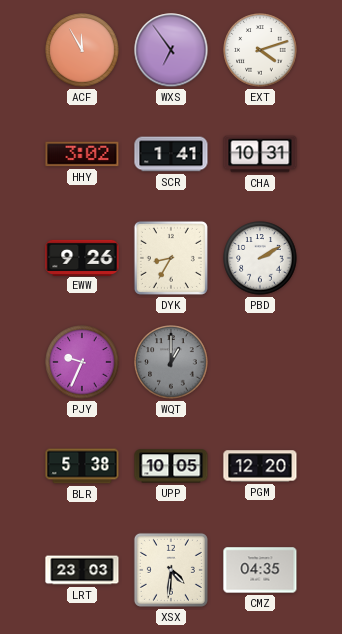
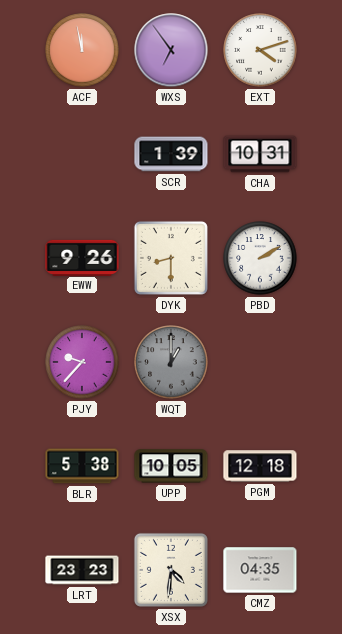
ACF: 11:55 -> 11:58 (82, 50)
HHY: 3:02 -> none (82, 154)
SCR: 1:41 -> 1:39 (171, 154)
DYK: 8:35 -> 8:30 (171, 258)
PJY: 9:34 -> 9:37 (82, 362)
PGM: 12:20 -> 12:18 (260, 466)
LRT: 23:03 -> 23:23 (82, 570)
